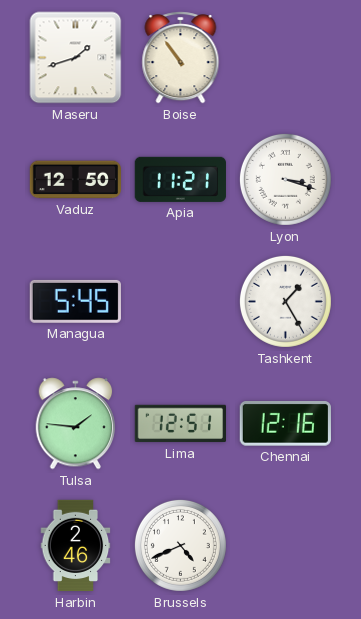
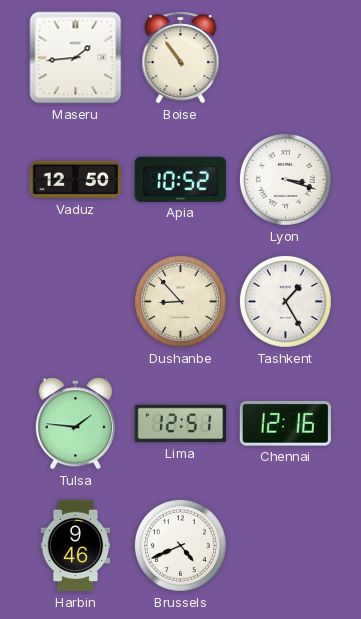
Maseru: 1:42 -> 1:44 (76, 58)
Apia: 11:21 -> 10:52 (180, 179)
Managua: 5:45 -> none (75, 301)
Dushanbe: none -> 8:53 (180, 301)
Harbin: 2:46 -> 9:46 (76, 546)
